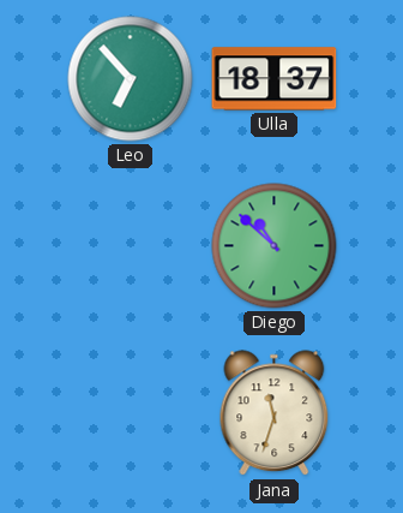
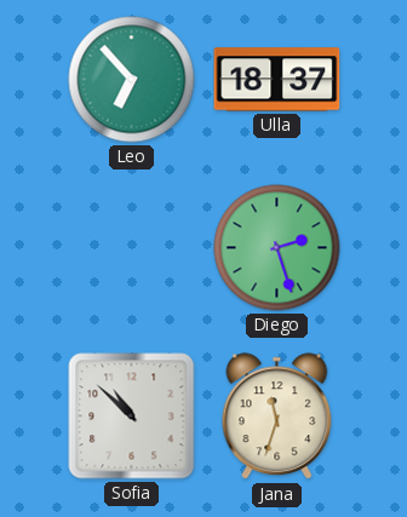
Diego: 10:52 -> 2:27 (277, 248)
Sofia: none -> 10:52 (132, 417)
